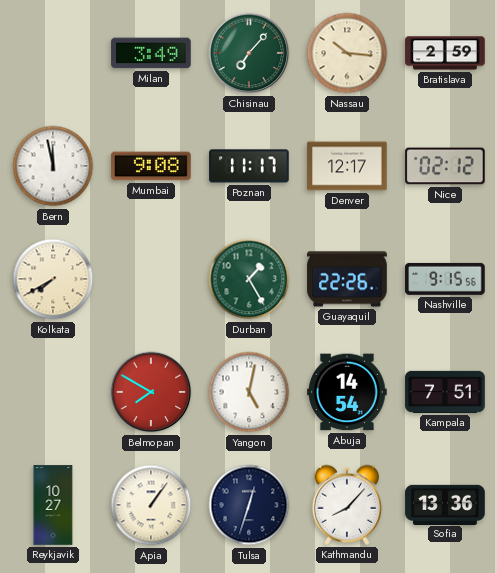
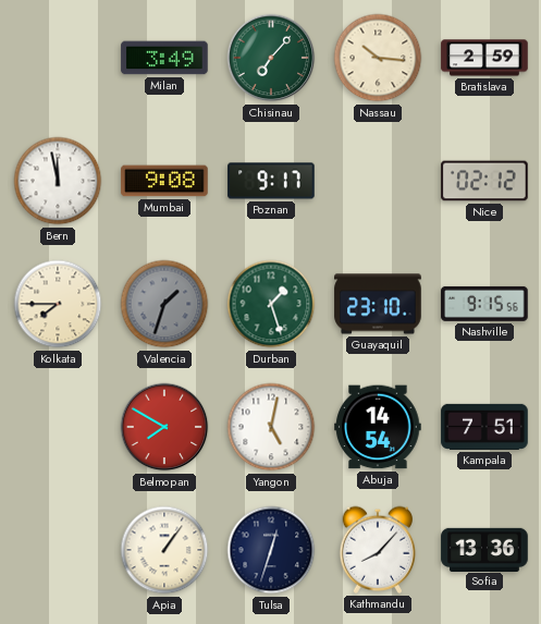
Poznan: 11:17 -> 9:17 (271, 181)
Denver: 12:17 -> none (347, 166)
Kolkata: 7:40 -> 7:45 (58, 304)
Valencia: none -> 1:33 (164, 304)
Durban: 1:25 -> 1:27 (271, 304)
Guayaquil: 22:26 -> 23:10 (378, 304)
Reykjavik: 10:27 -> none (53, 505)
